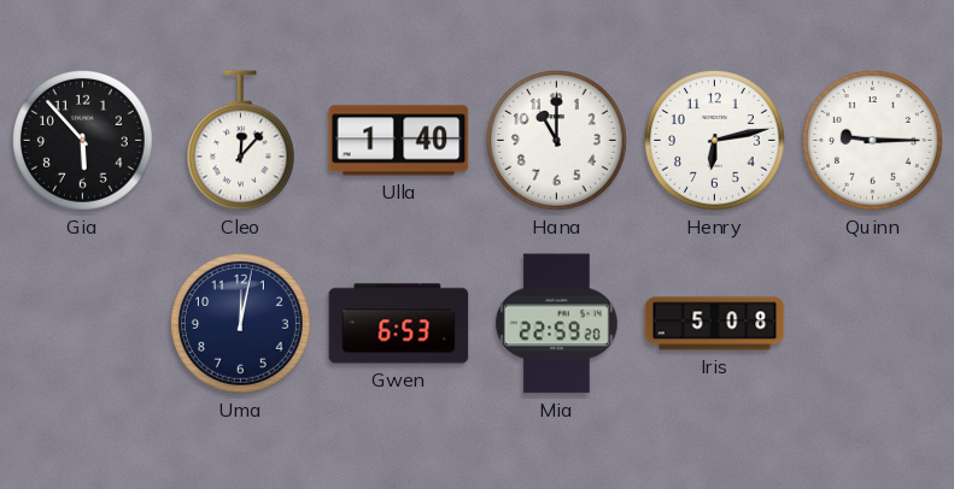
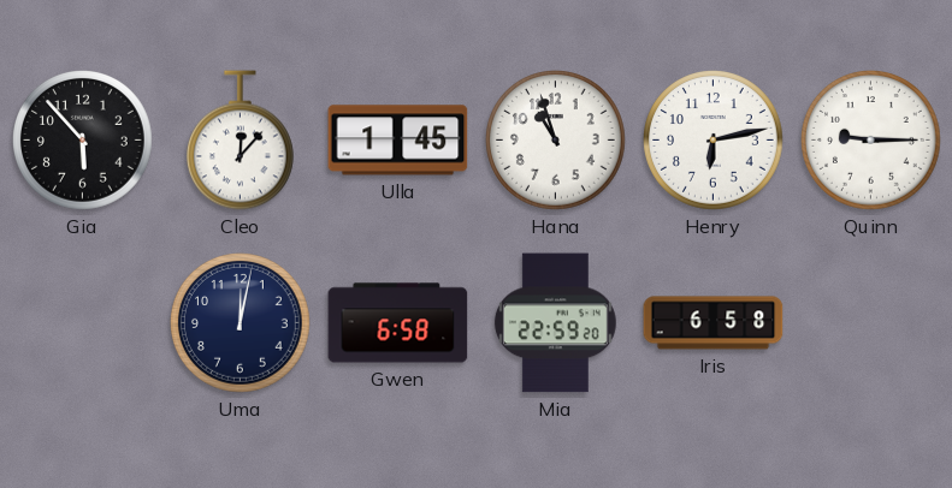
Ulla: 1:40 -> 1:45 (398, 141)
Hana: 11:00 -> 10:57 (556, 141)
Gwen: 6:53 -> 6:58 (398, 323)
Iris: 5:08 -> 6:58 (714, 323)
